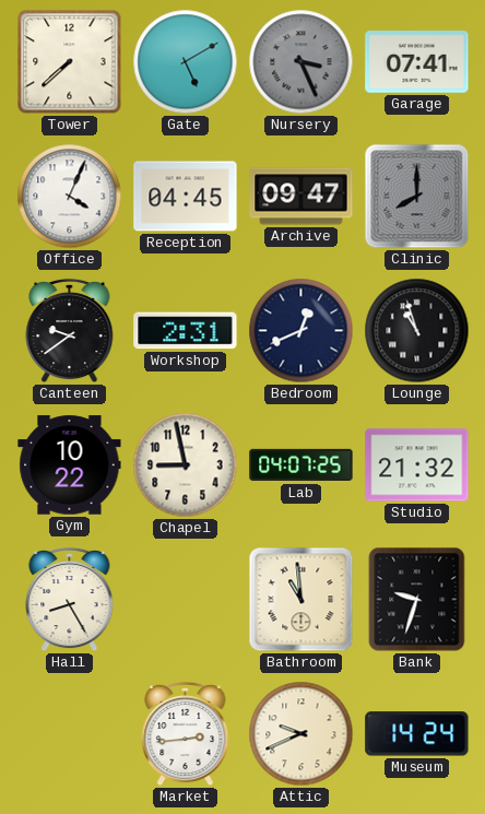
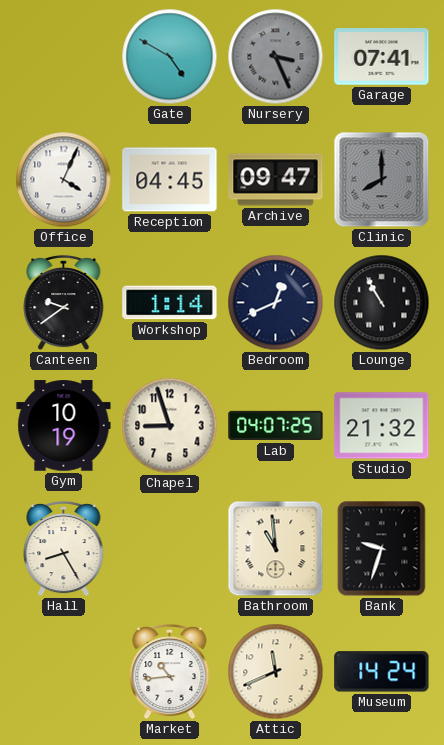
Tower: 7:38 -> none (70, 62)
Gate: 5:10 -> 4:50 (170, 57)
Workshop: 2:31 -> 1:14 (170, 303)
Lounge: 10:57 -> 10:55 (382, 303)
Gym: 10:22 -> 10:19 (64, 426)
Chapel: 8:58 -> 8:57 (170, 426)
Market: 2:44 -> 10:44 (170, 672)
Attic: 9:41 -> 11:41 (276, 672)
